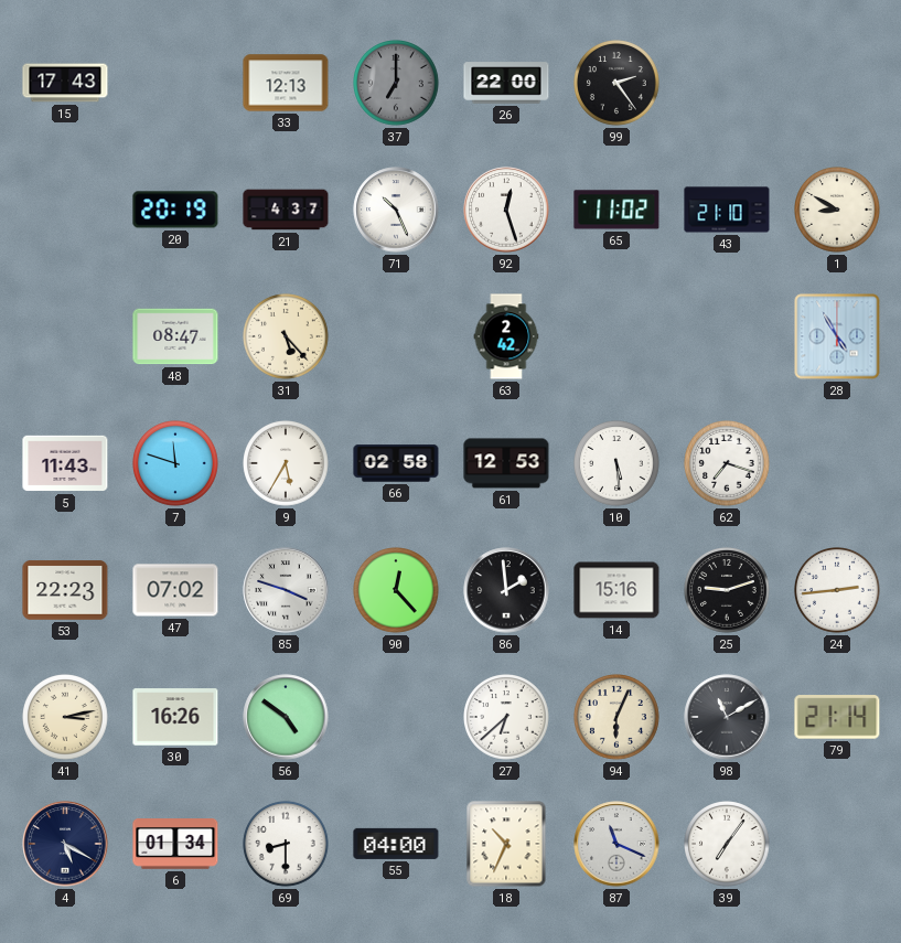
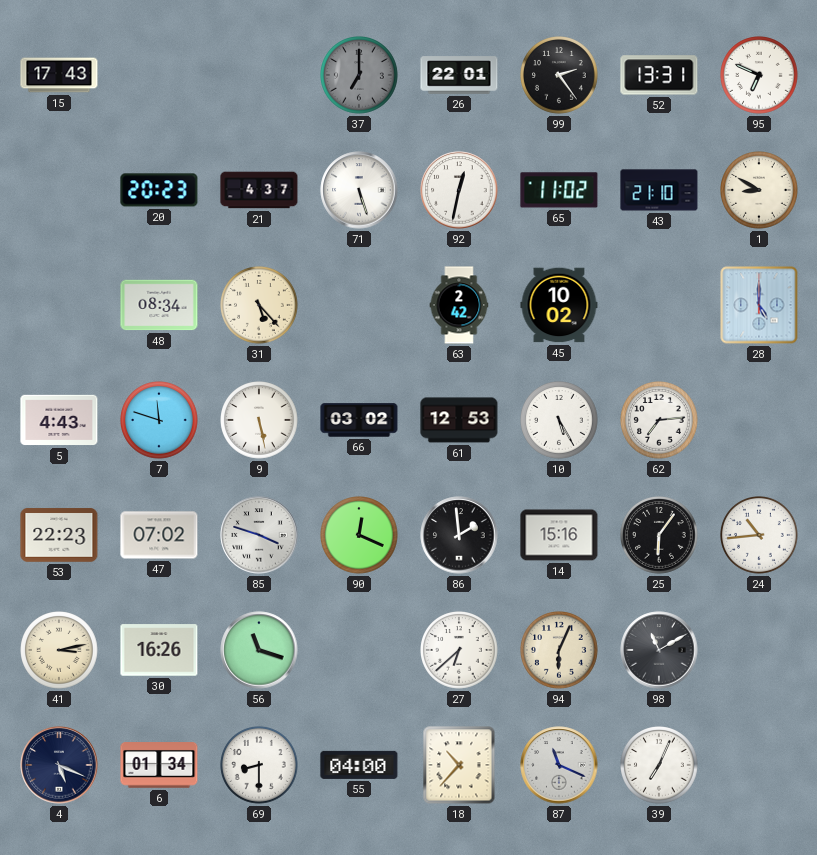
33: 12:13 -> none (286, 83)
26: 22:00 -> 22:01 (459, 75)
52: none -> 13:31 (659, 75)
95: none -> 6:49 (760, 76)
20: 20:19 -> 20:23 (159, 190)
71: 10:26 -> 5:27 (359, 190)
92: 12:27 -> 12:32 (459, 190)
48: 08:47 -> 08:34 (159, 305)
45: none -> 10:02 (559, 305)
28: 4:55 -> 5:00 (759, 305)
5: 11:43 -> 4:43 (59, 420)
9: 5:35 -> 5:28 (260, 421)
66: 02:58 -> 03:02 (359, 420)
10: 5:29 -> 5:25 (560, 421)
62: 7:18 -> 7:14 (660, 421)
90: 12:23 -> 12:19 (360, 536)
25: 9:12 -> 6:06 (660, 536)
24: 2:44 -> 10:44 (760, 536)
56: 4:51 -> 11:18 (259, 650)
79: 21:14 -> none (837, 717)
4: 5:20 -> 5:19 (59, 765)
18: 10:34 -> 10:37 (459, 765)
39: 7:06 -> 7:04 (660, 766)
